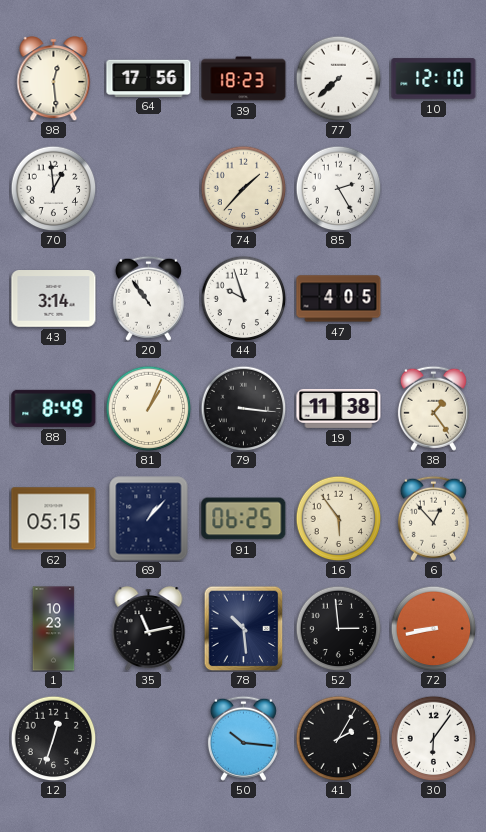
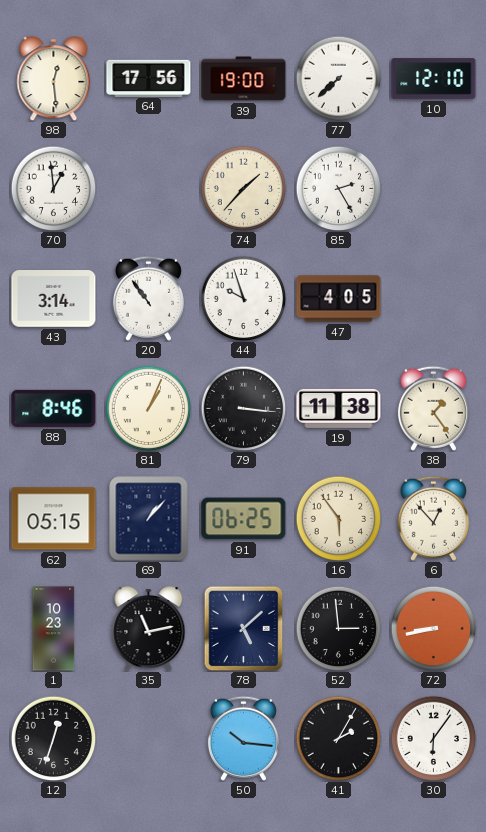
39: 18:23 -> 19:00 (244, 79)
88: 8:49 -> 8:46 (54, 408)
78: 10:29 -> 5:08 (244, 628)
